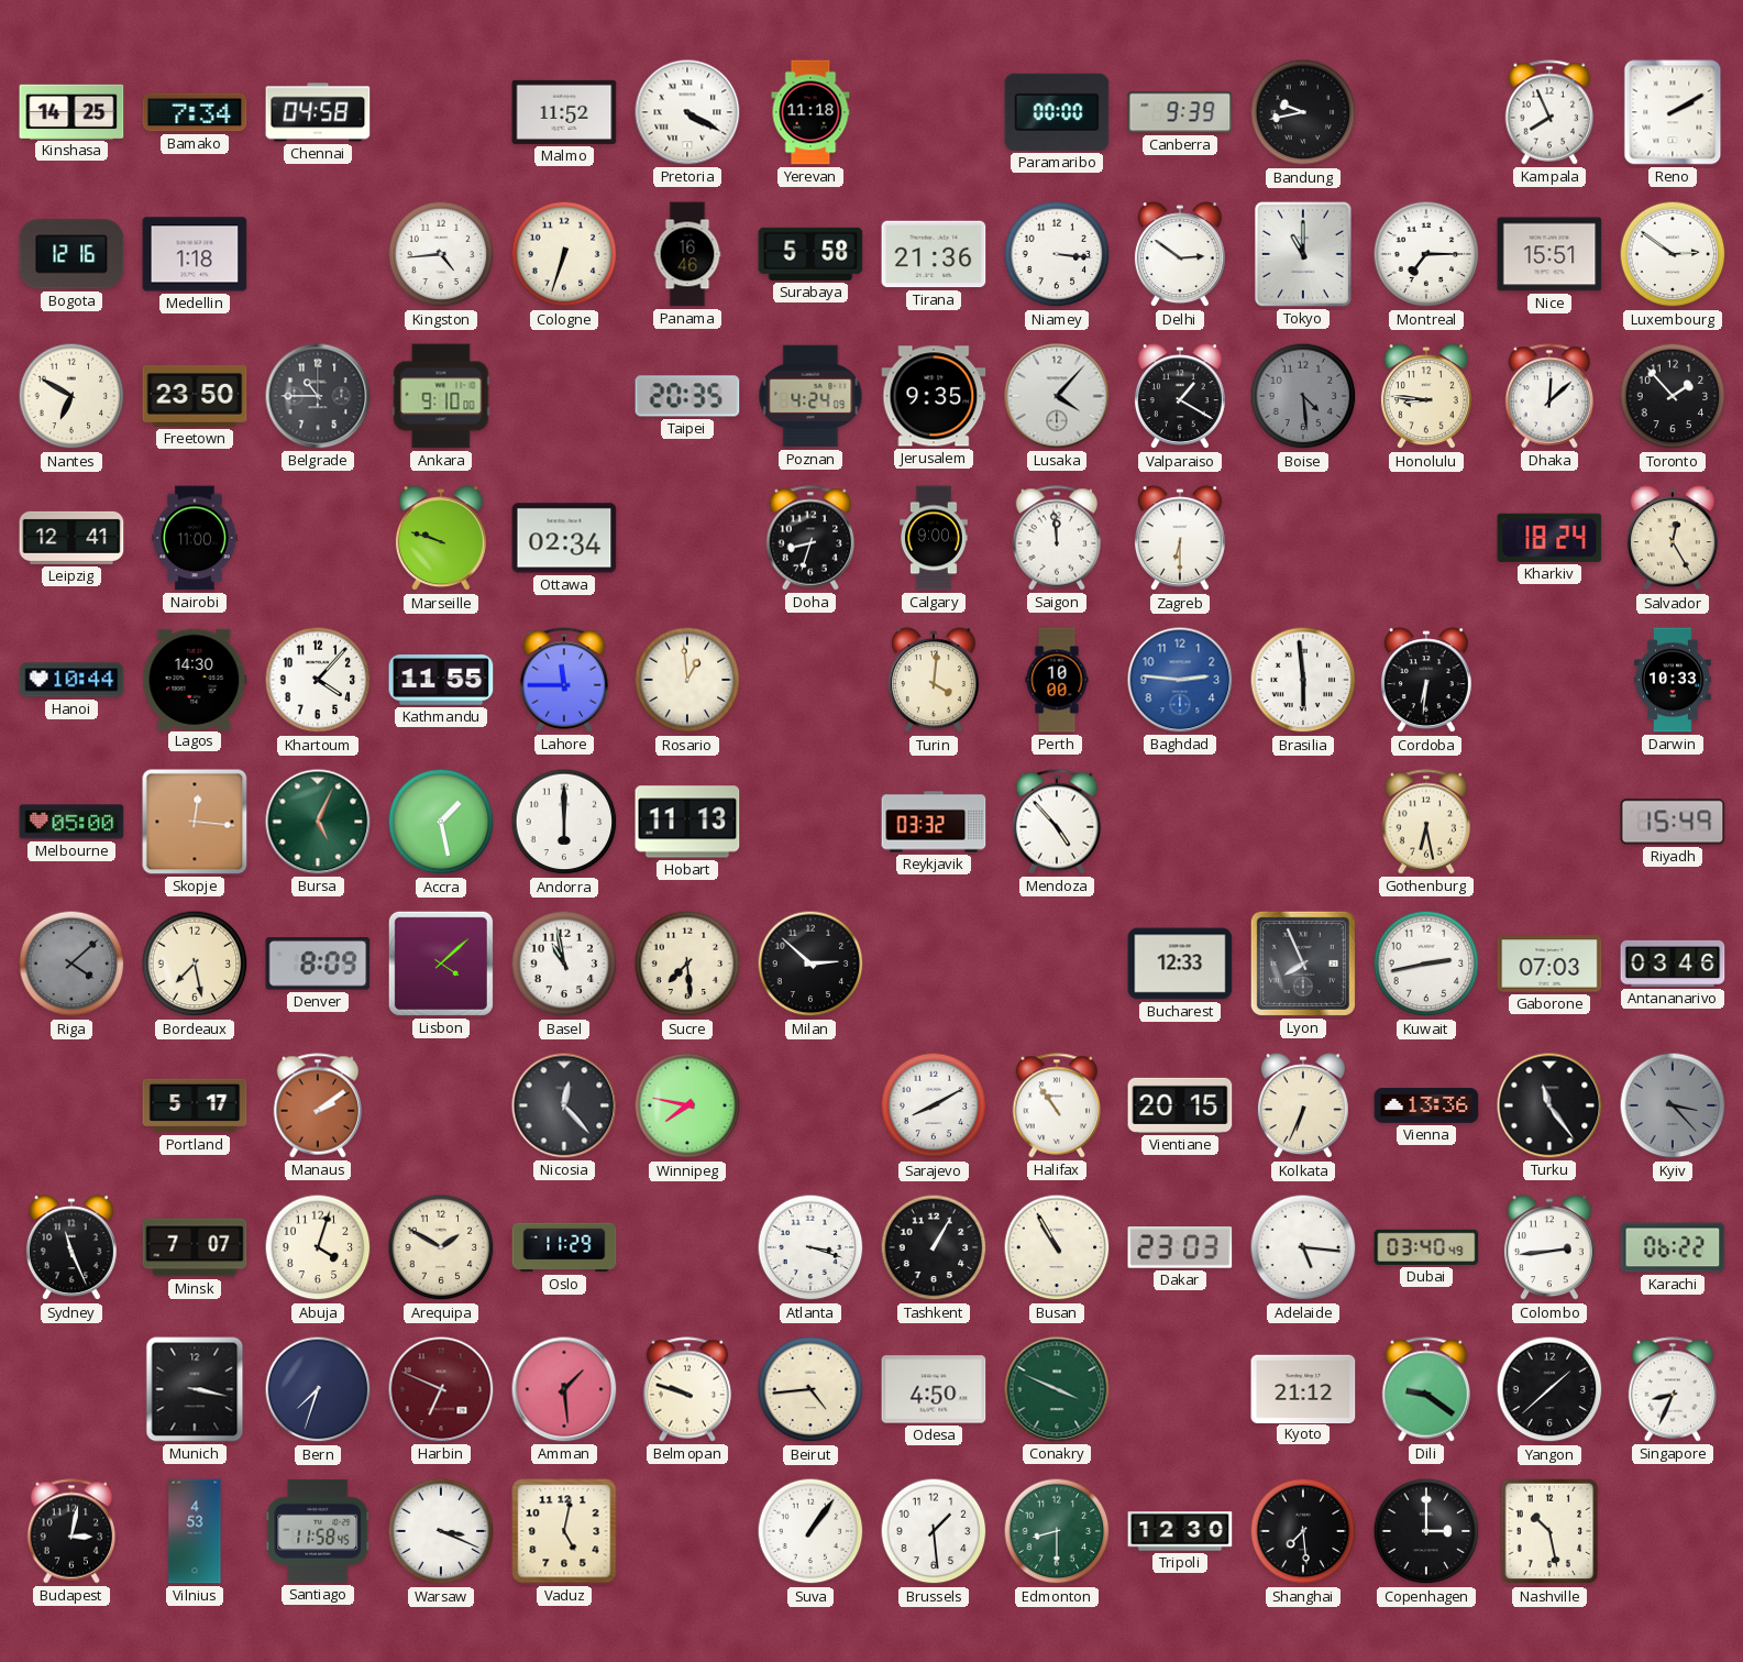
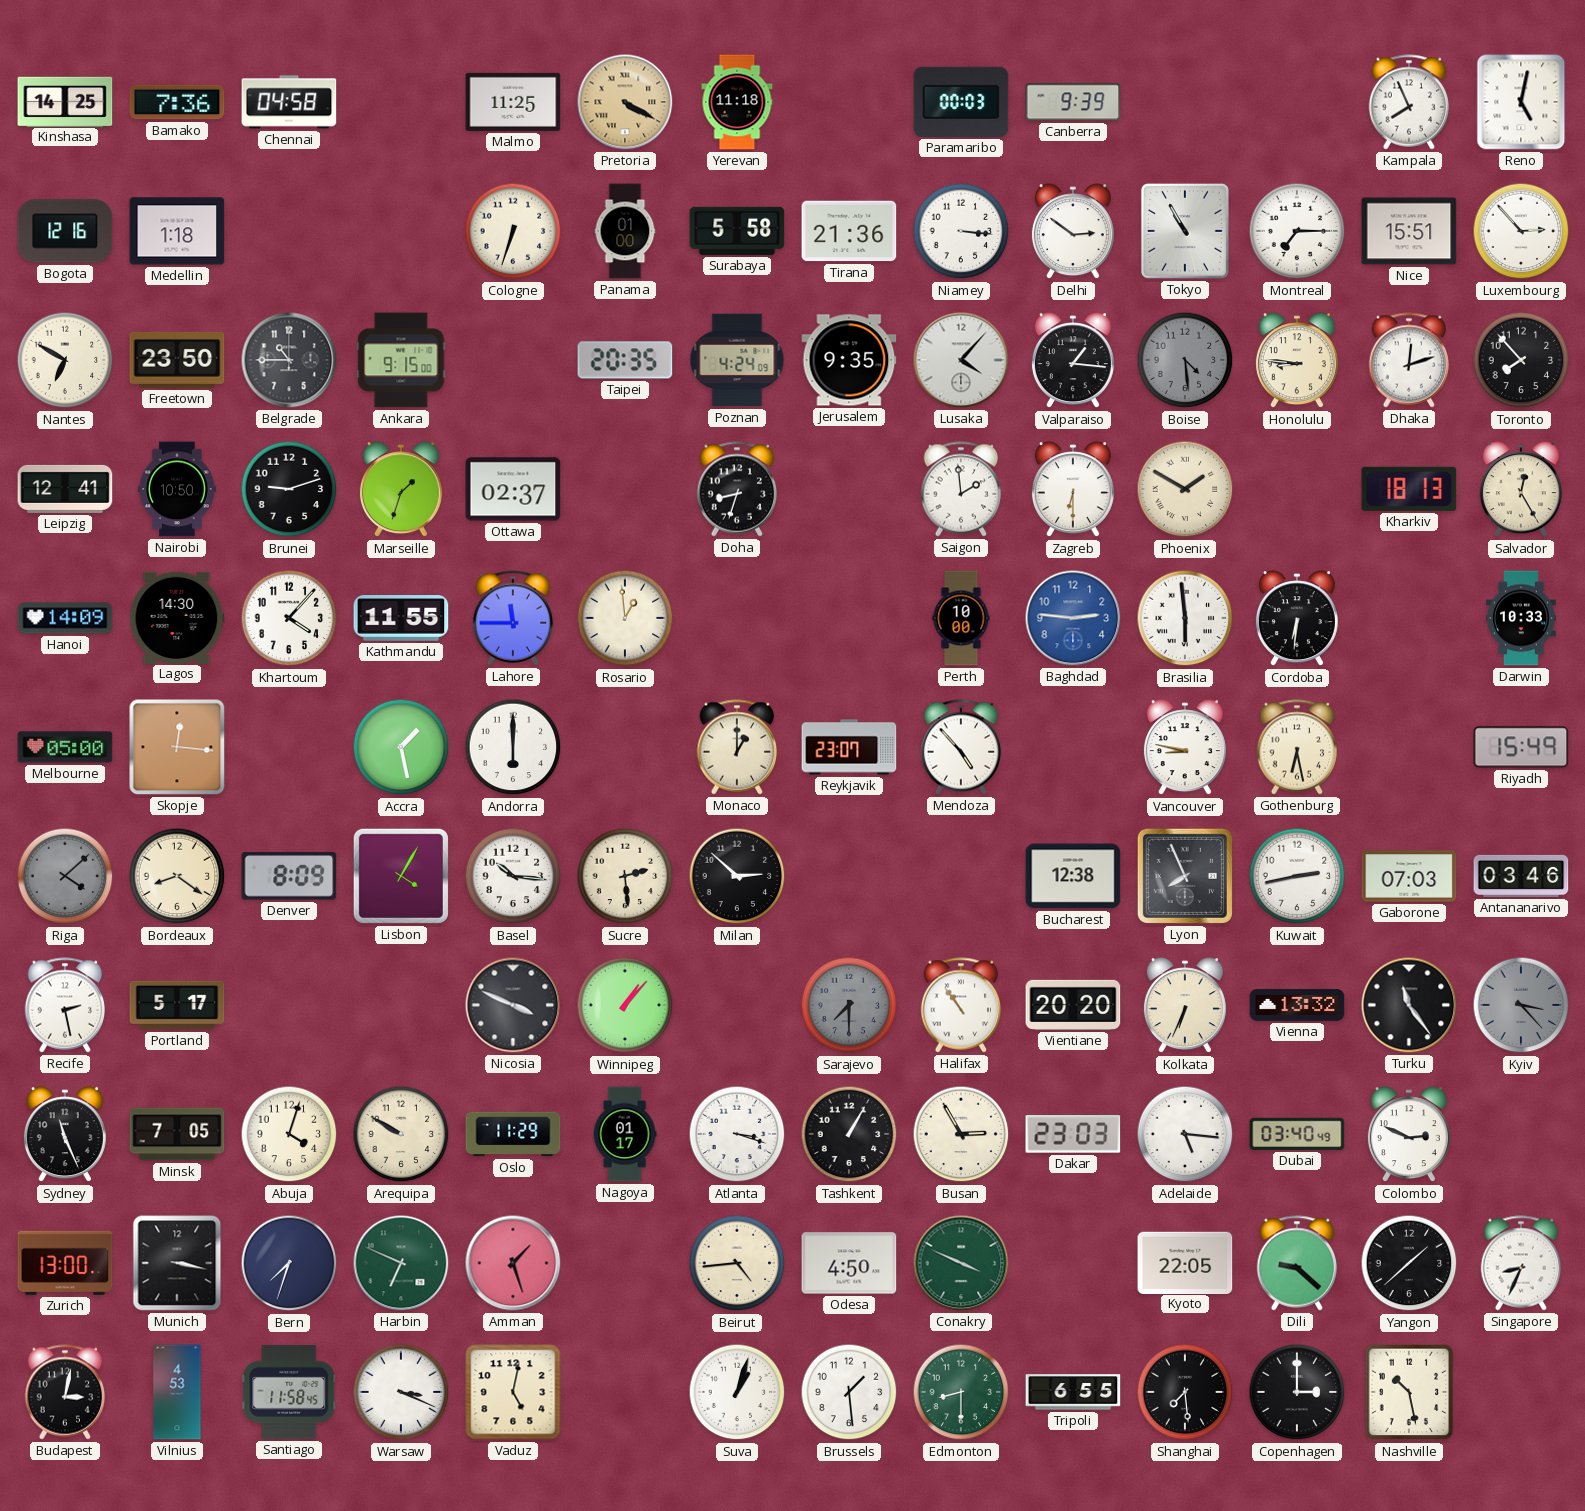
Bamako: 7:34 -> 7:36 (177, 102)
Malmo: 11:52 -> 11:25 (513, 102)
Pretoria dial: white -> champagne (625, 102)
Paramaribo: 00:00 -> 00:03 (961, 102)
Bandung: 9:43 -> none (1303, 112)
Reno: 2:10 -> 5:02 (1521, 102)
Kingston: 4:44 -> none (441, 254)
Panama: 16:46 -> 01:00 (625, 231)
Tokyo: 11:00 -> 10:55 (1185, 231)
Luxembourg: 2:51 -> 2:53 (1521, 231)
Ankara: 9:10 -> 9:15 (401, 360)
Valparaiso: 1:20 -> 1:16 (1073, 361)
Dhaka: 12:08 -> 12:12 (1409, 360)
Toronto: 1:53 -> 7:53 (1521, 360)
Nairobi: 11:00 -> 10:50 (177, 489)
Brunei: none -> 9:12 (289, 489)
Marseille: 9:48 -> 1:33 (401, 490)
Ottawa: 02:34 -> 02:37 (513, 489)
Calgary: 9:00 -> none (935, 538)
Saigon: 11:59 -> 1:59 (961, 489)
Phoenix: none -> 1:50 (1185, 489)
Kharkiv: 18:24 -> 18:13 (1409, 489)
Hanoi: 10:44 -> 14:09 (65, 618)
Turin: 4:01 -> none (934, 681)
Bursa: 5:04 -> none (318, 822)
Hobart: 11:13 -> none (687, 822)
Monaco: none -> 1:00 (737, 747)
Reykjavik: 03:32 -> 23:07 (849, 747)
Vancouver: none -> 8:47 (1185, 748)
Bordeaux: 7:28 -> 8:21 (177, 876)
Lisbon: 4:08 -> 4:05 (401, 876)
Basel: 10:58 -> 10:16 (513, 876)
Sucre: 7:29 -> 2:29 (625, 876)
Bucharest: 12:33 -> 12:38 (1073, 876)
Recife: none -> 2:28 (65, 1005)
Manaus: 2:09 -> none (318, 1105)
Nicosia: 12:23 -> 3:49 (513, 1005)
Winnipeg: 7:47 -> 1:07 (625, 1005)
Sarajevo: 8:10 -> 7:30 (849, 1005)
Sarajevo dial: white -> grey (849, 1005)
Vientiane: 20:15 -> 20:20 (1073, 1005)
Vienna: 13:36 -> 13:32 (1297, 1005)
Minsk: 7:07 -> 7:05 (177, 1134)
Arequipa: 1:50 -> 9:50 (401, 1134)
Nagoya: none -> 01:17 (625, 1134)
Busan: 10:55 -> 2:55 (961, 1134)
Colombo: 2:44 -> 2:49 (1409, 1135)
Karachi: 06:22 -> none (1673, 1247)
Zurich: none -> 13:00 (65, 1263)
Harbin dial: burgundy -> green (401, 1263)
Amman: 1:29 -> 1:27 (513, 1263)
Belmopan: 9:48 -> none (687, 1389)
Kyoto: 21:12 -> 22:05 (1185, 1262)
Dili: 9:21 -> 9:22 (1297, 1263)
Suva: 1:06 -> 1:03 (737, 1392)
Tripoli: 12:30 -> 6:55 (1073, 1392)
